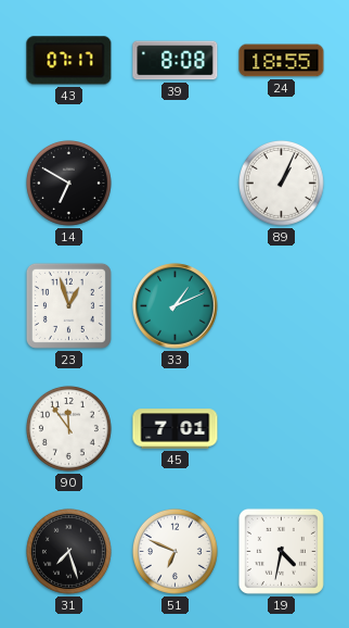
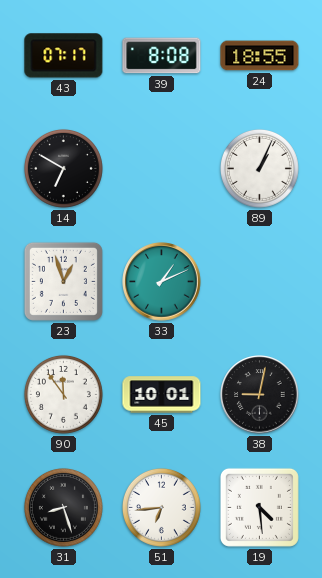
45: 7:01 -> 10:01 (162, 395)
38: none -> 9:02 (260, 395)
31: 7:27 -> 8:27 (63, 507)
51: 6:49 -> 6:44 (161, 507)
19: 4:32 -> 4:29 (259, 507)
